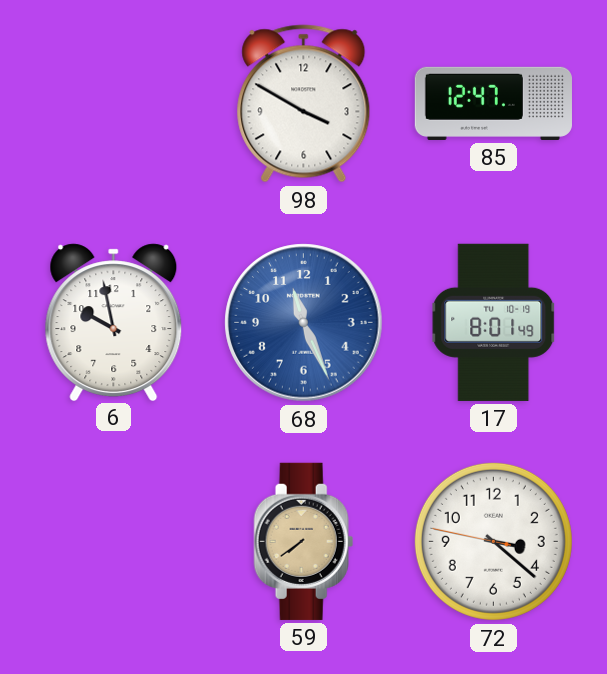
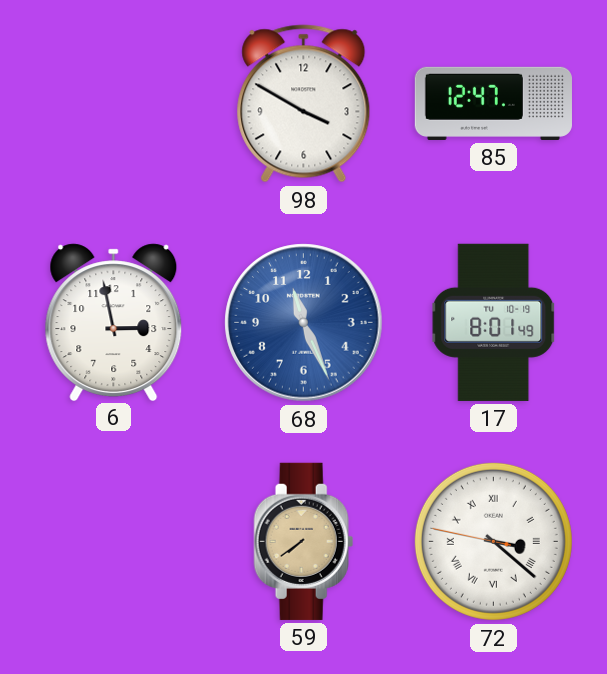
6: 9:58 -> 2:58 (114, 322)
72 numerals: Arabic -> Roman (493, 541)
